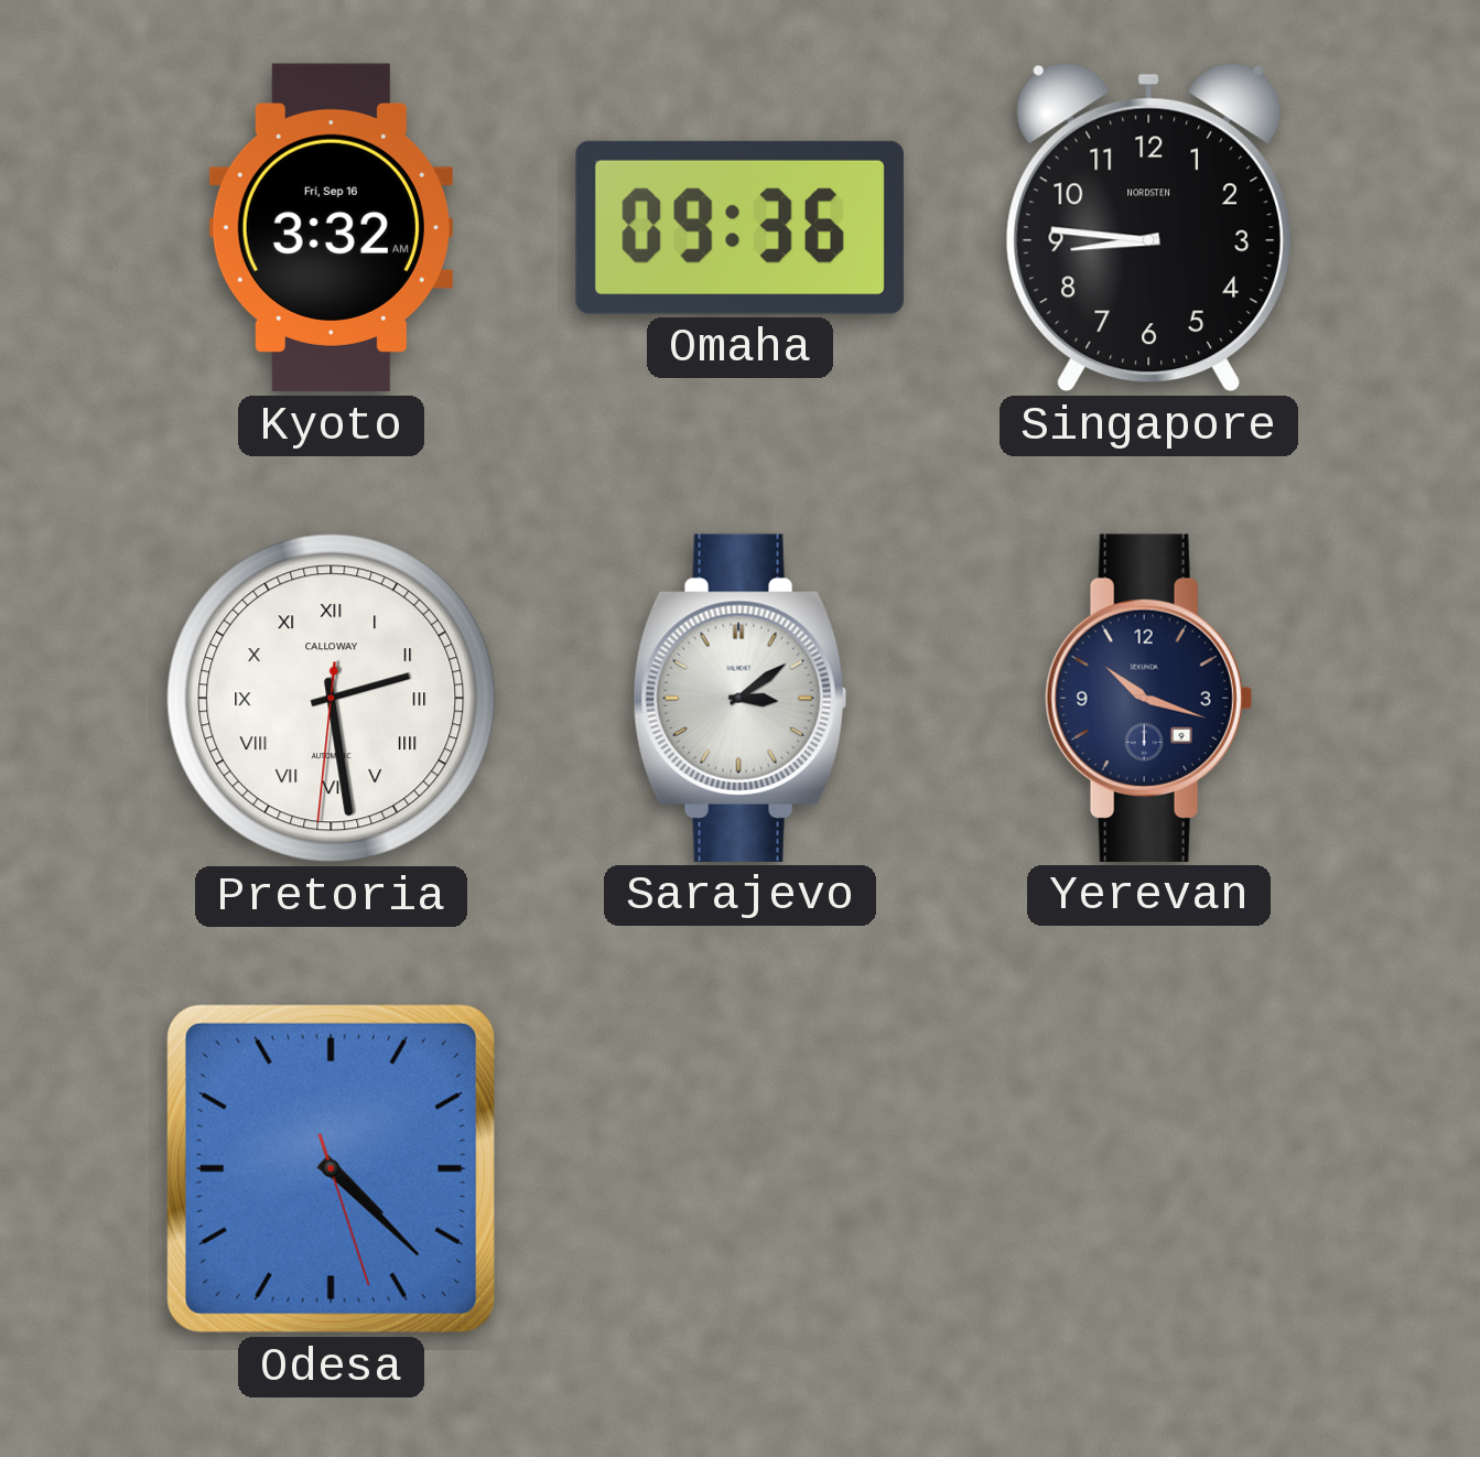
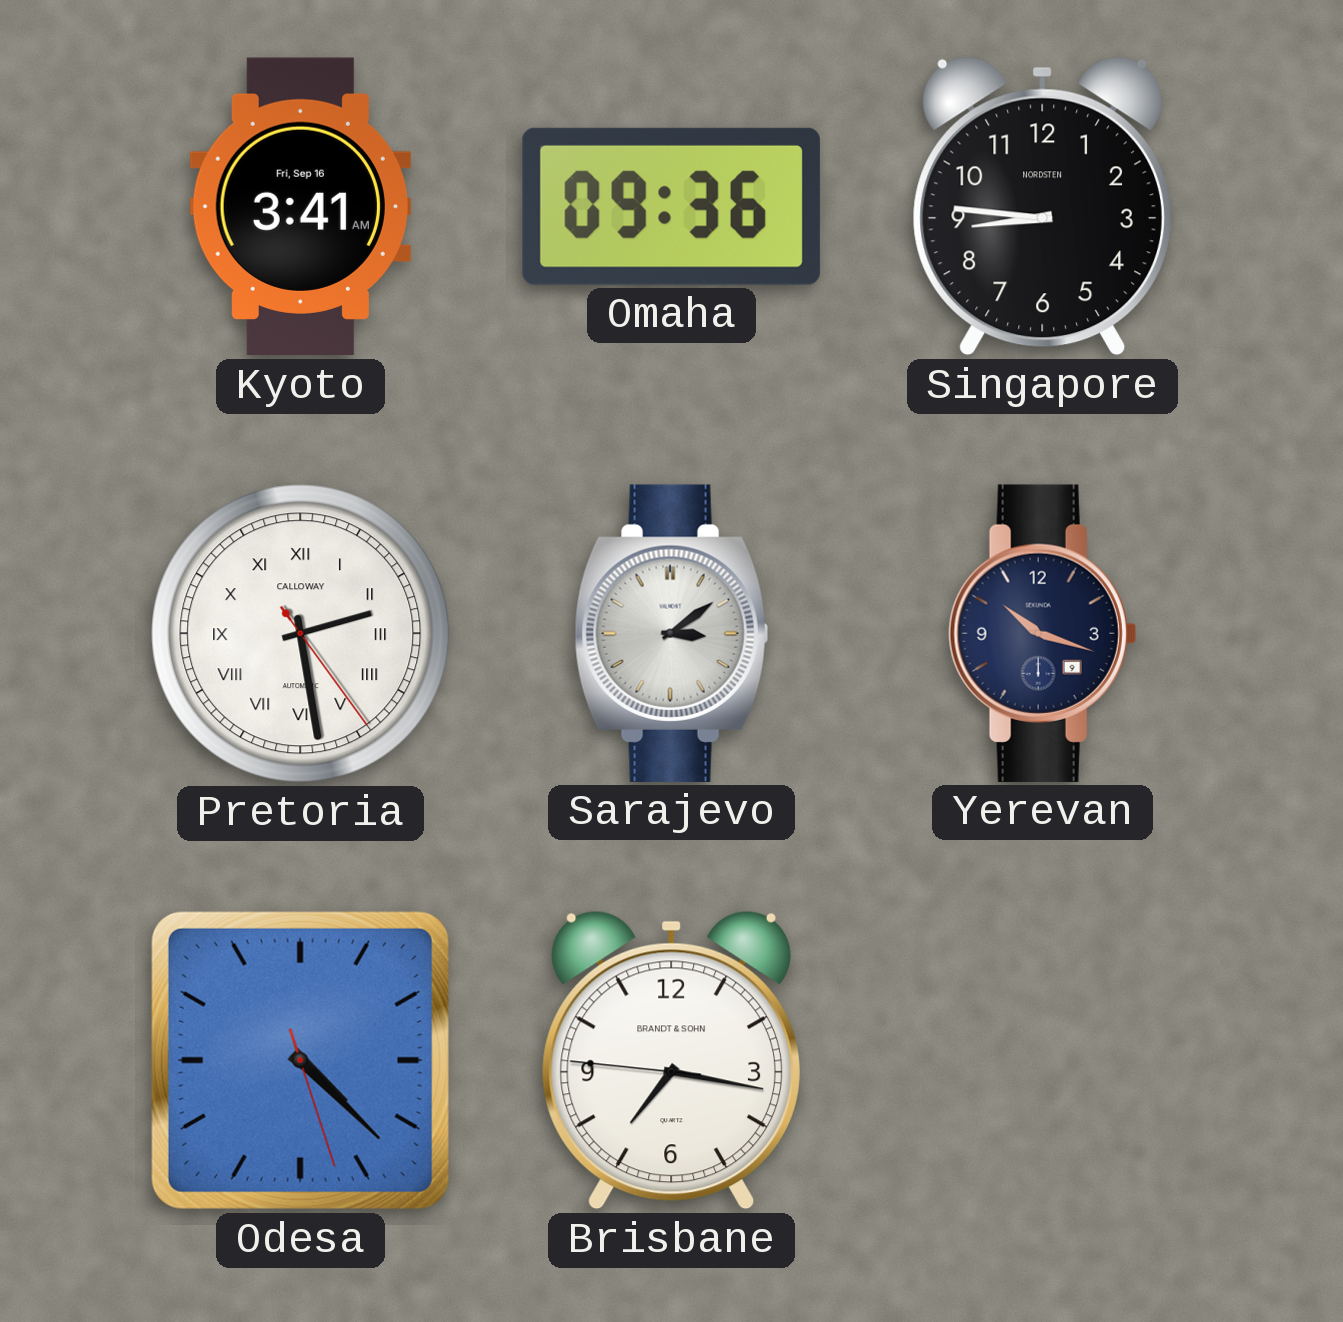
Kyoto: 3:32 -> 3:41 (300, 207)
Pretoria: 2:28:31 -> 2:28:24 (301, 634)
Brisbane: none -> 7:16 (671, 1060)
